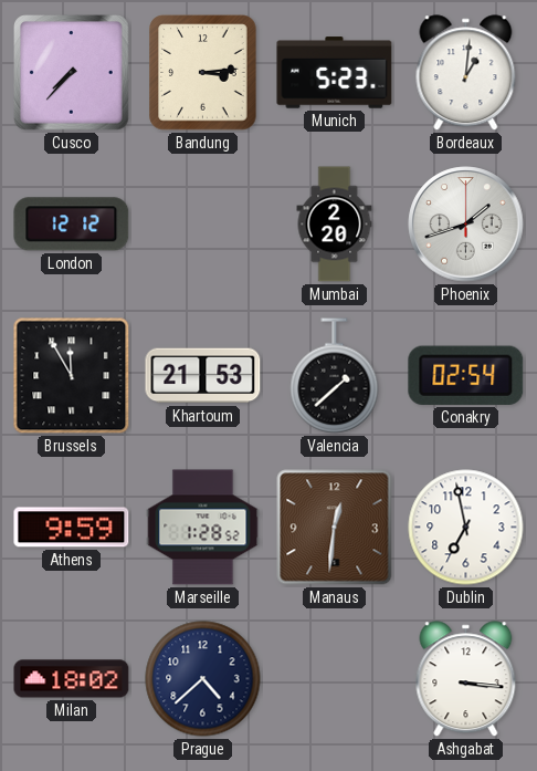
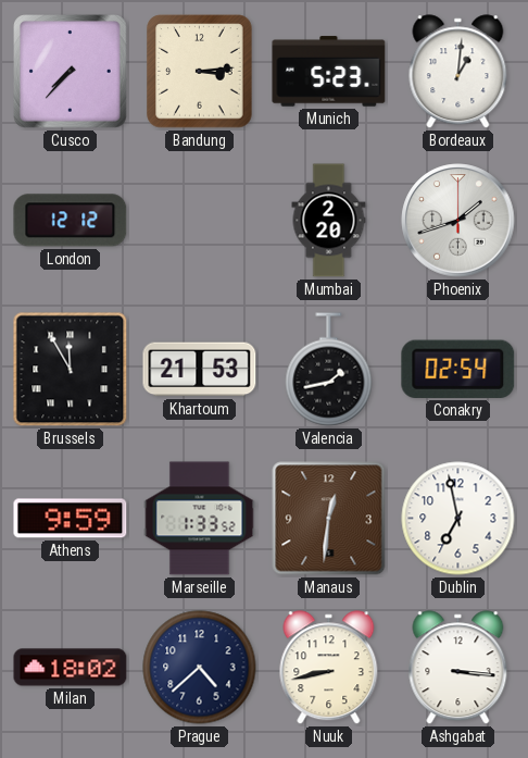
Valencia: 1:38 -> 1:43 (329, 370)
Marseille: 1:28 -> 1:33 (200, 519)
Nuuk: none -> 8:43 (329, 668)
